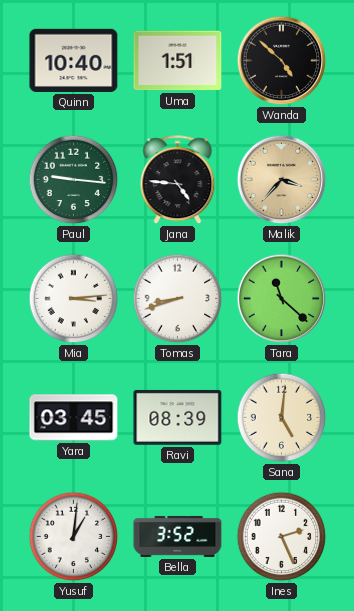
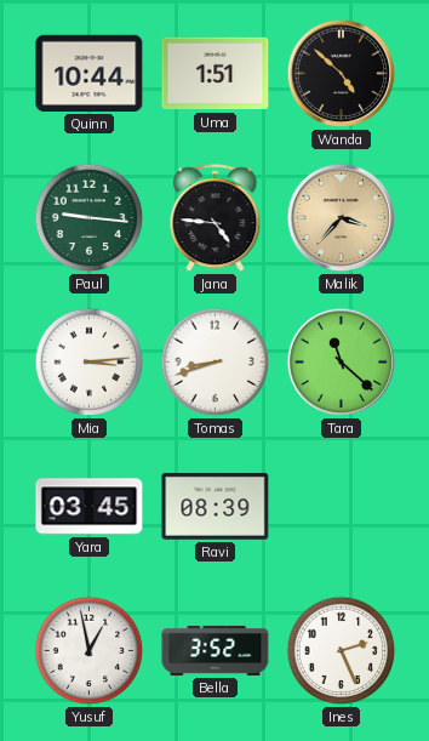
Quinn: 10:40 -> 10:44 (90, 73)
Sana: 5:01 -> none (282, 418)
Yusuf: 1:01 -> 12:58 (90, 651)
